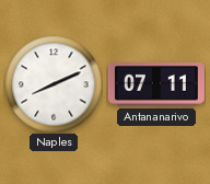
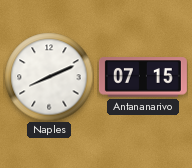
Antananarivo: 07:11 -> 07:15 (143, 77)
